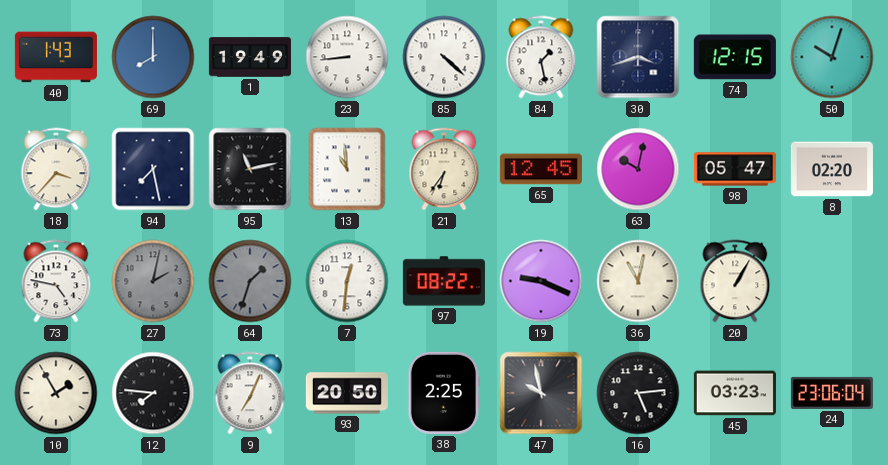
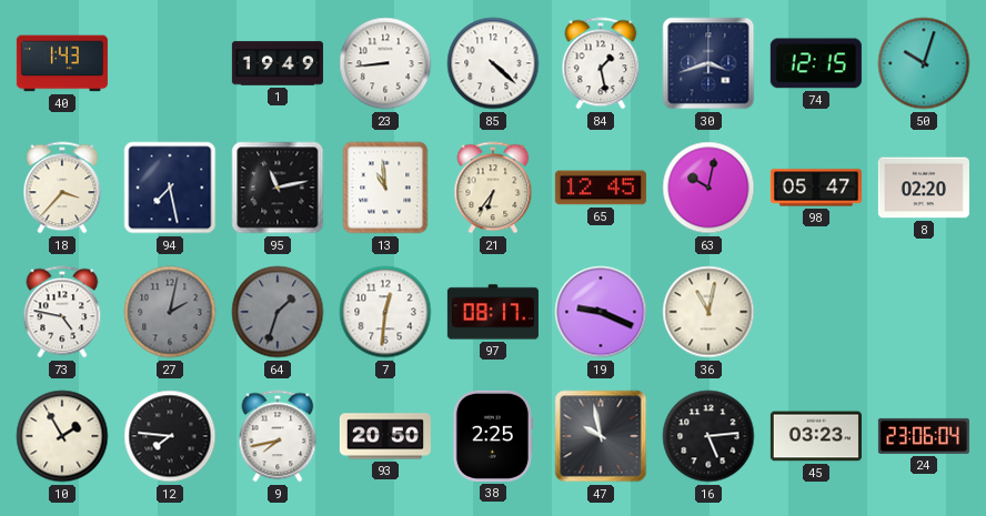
69: 8:00 -> none (153, 57)
97: 08:22 -> 08:17 (493, 312)
20: 1:05 -> none (735, 281)
9: 7:04 -> 7:43 (278, 436)
